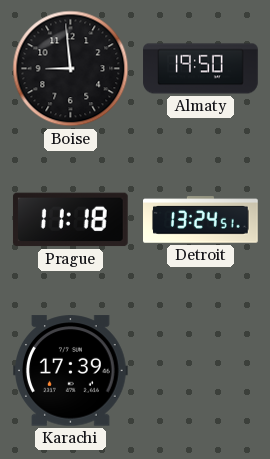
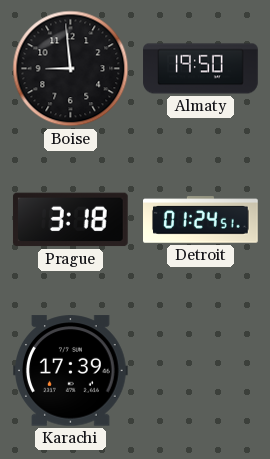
Prague: 11:18 -> 3:18 (70, 220)
Detroit: 13:24 -> 01:24 (201, 220)
